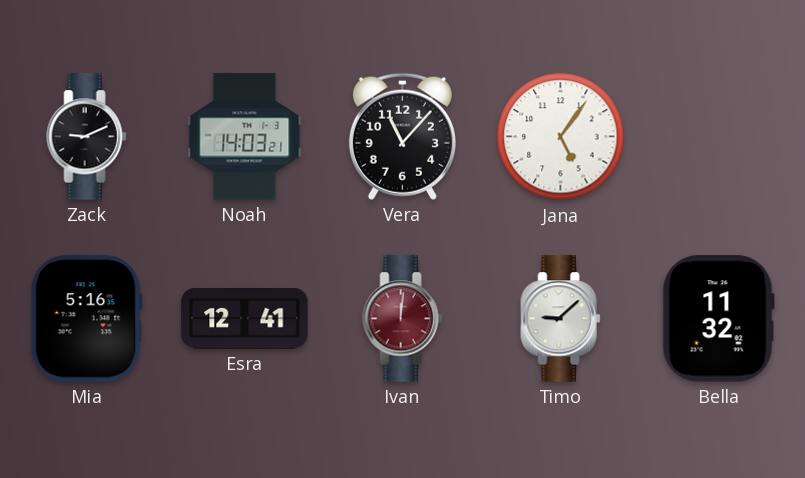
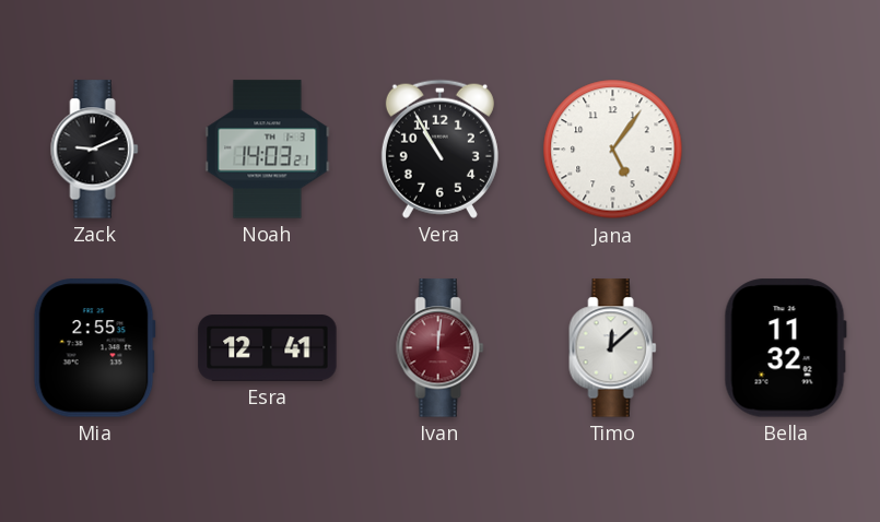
Vera: 11:07 -> 10:55 (439, 149)
Mia: 5:16 -> 2:55 (94, 348)
Timo: 9:08 -> 12:08 (613, 348)
